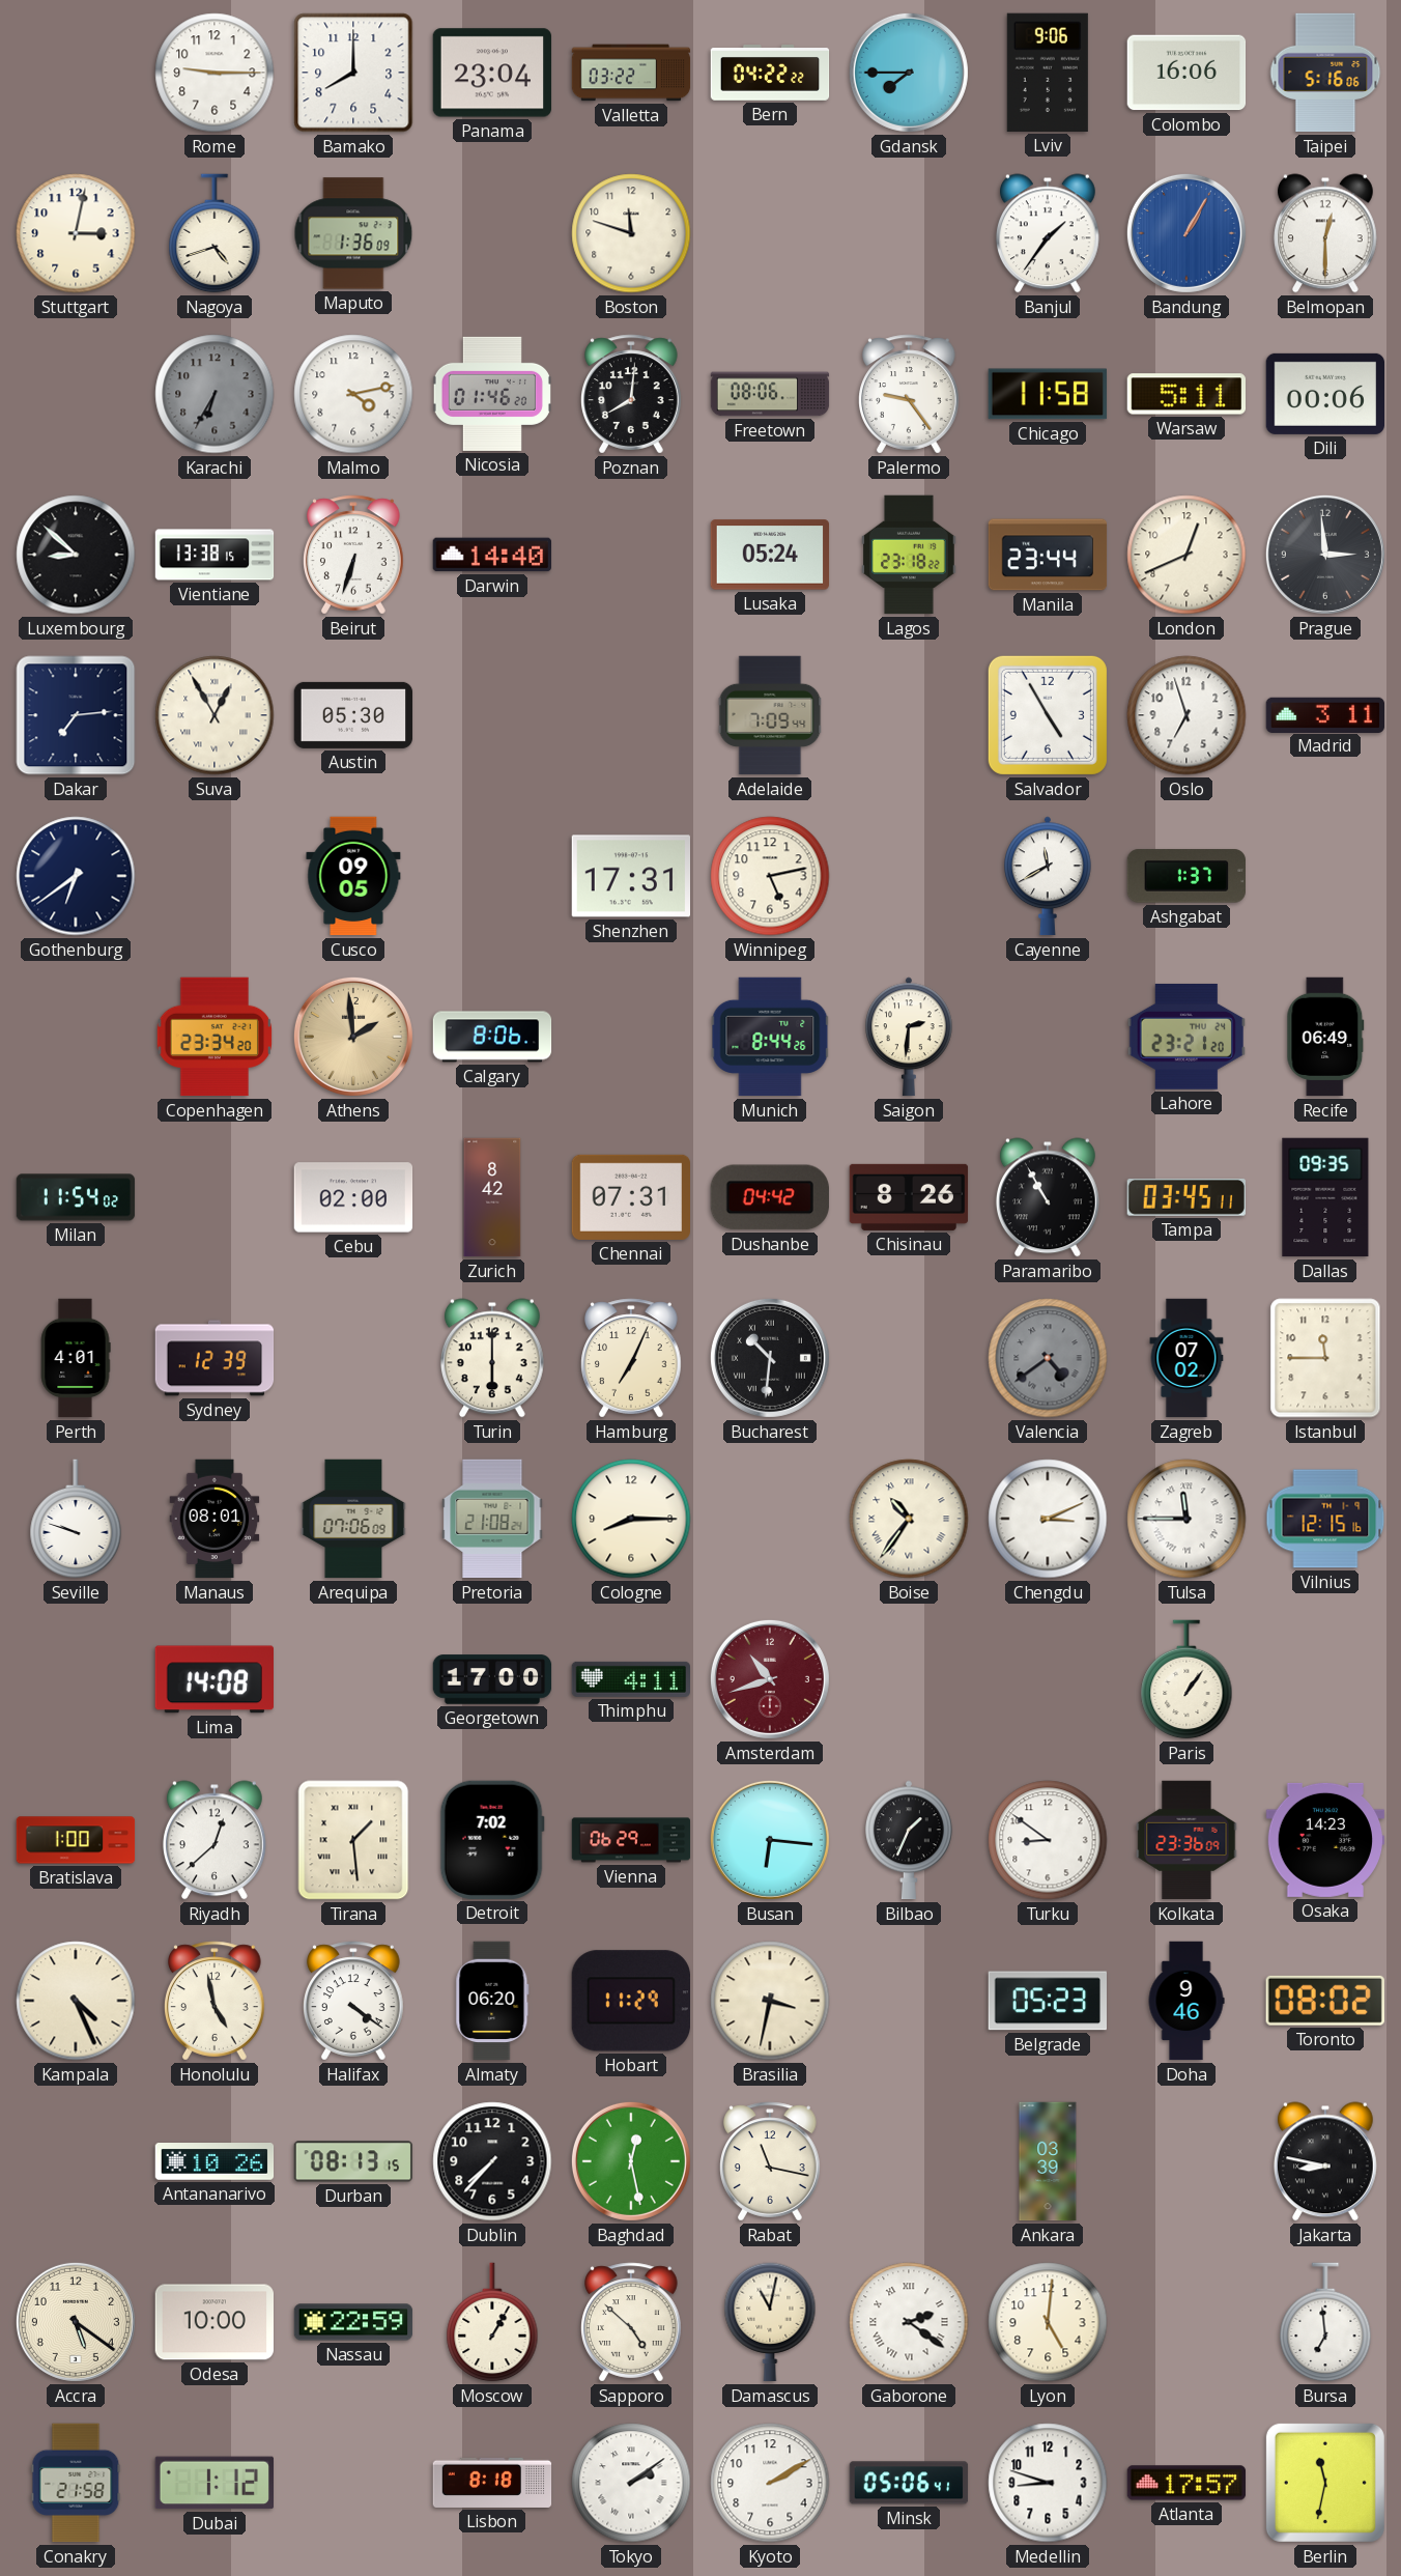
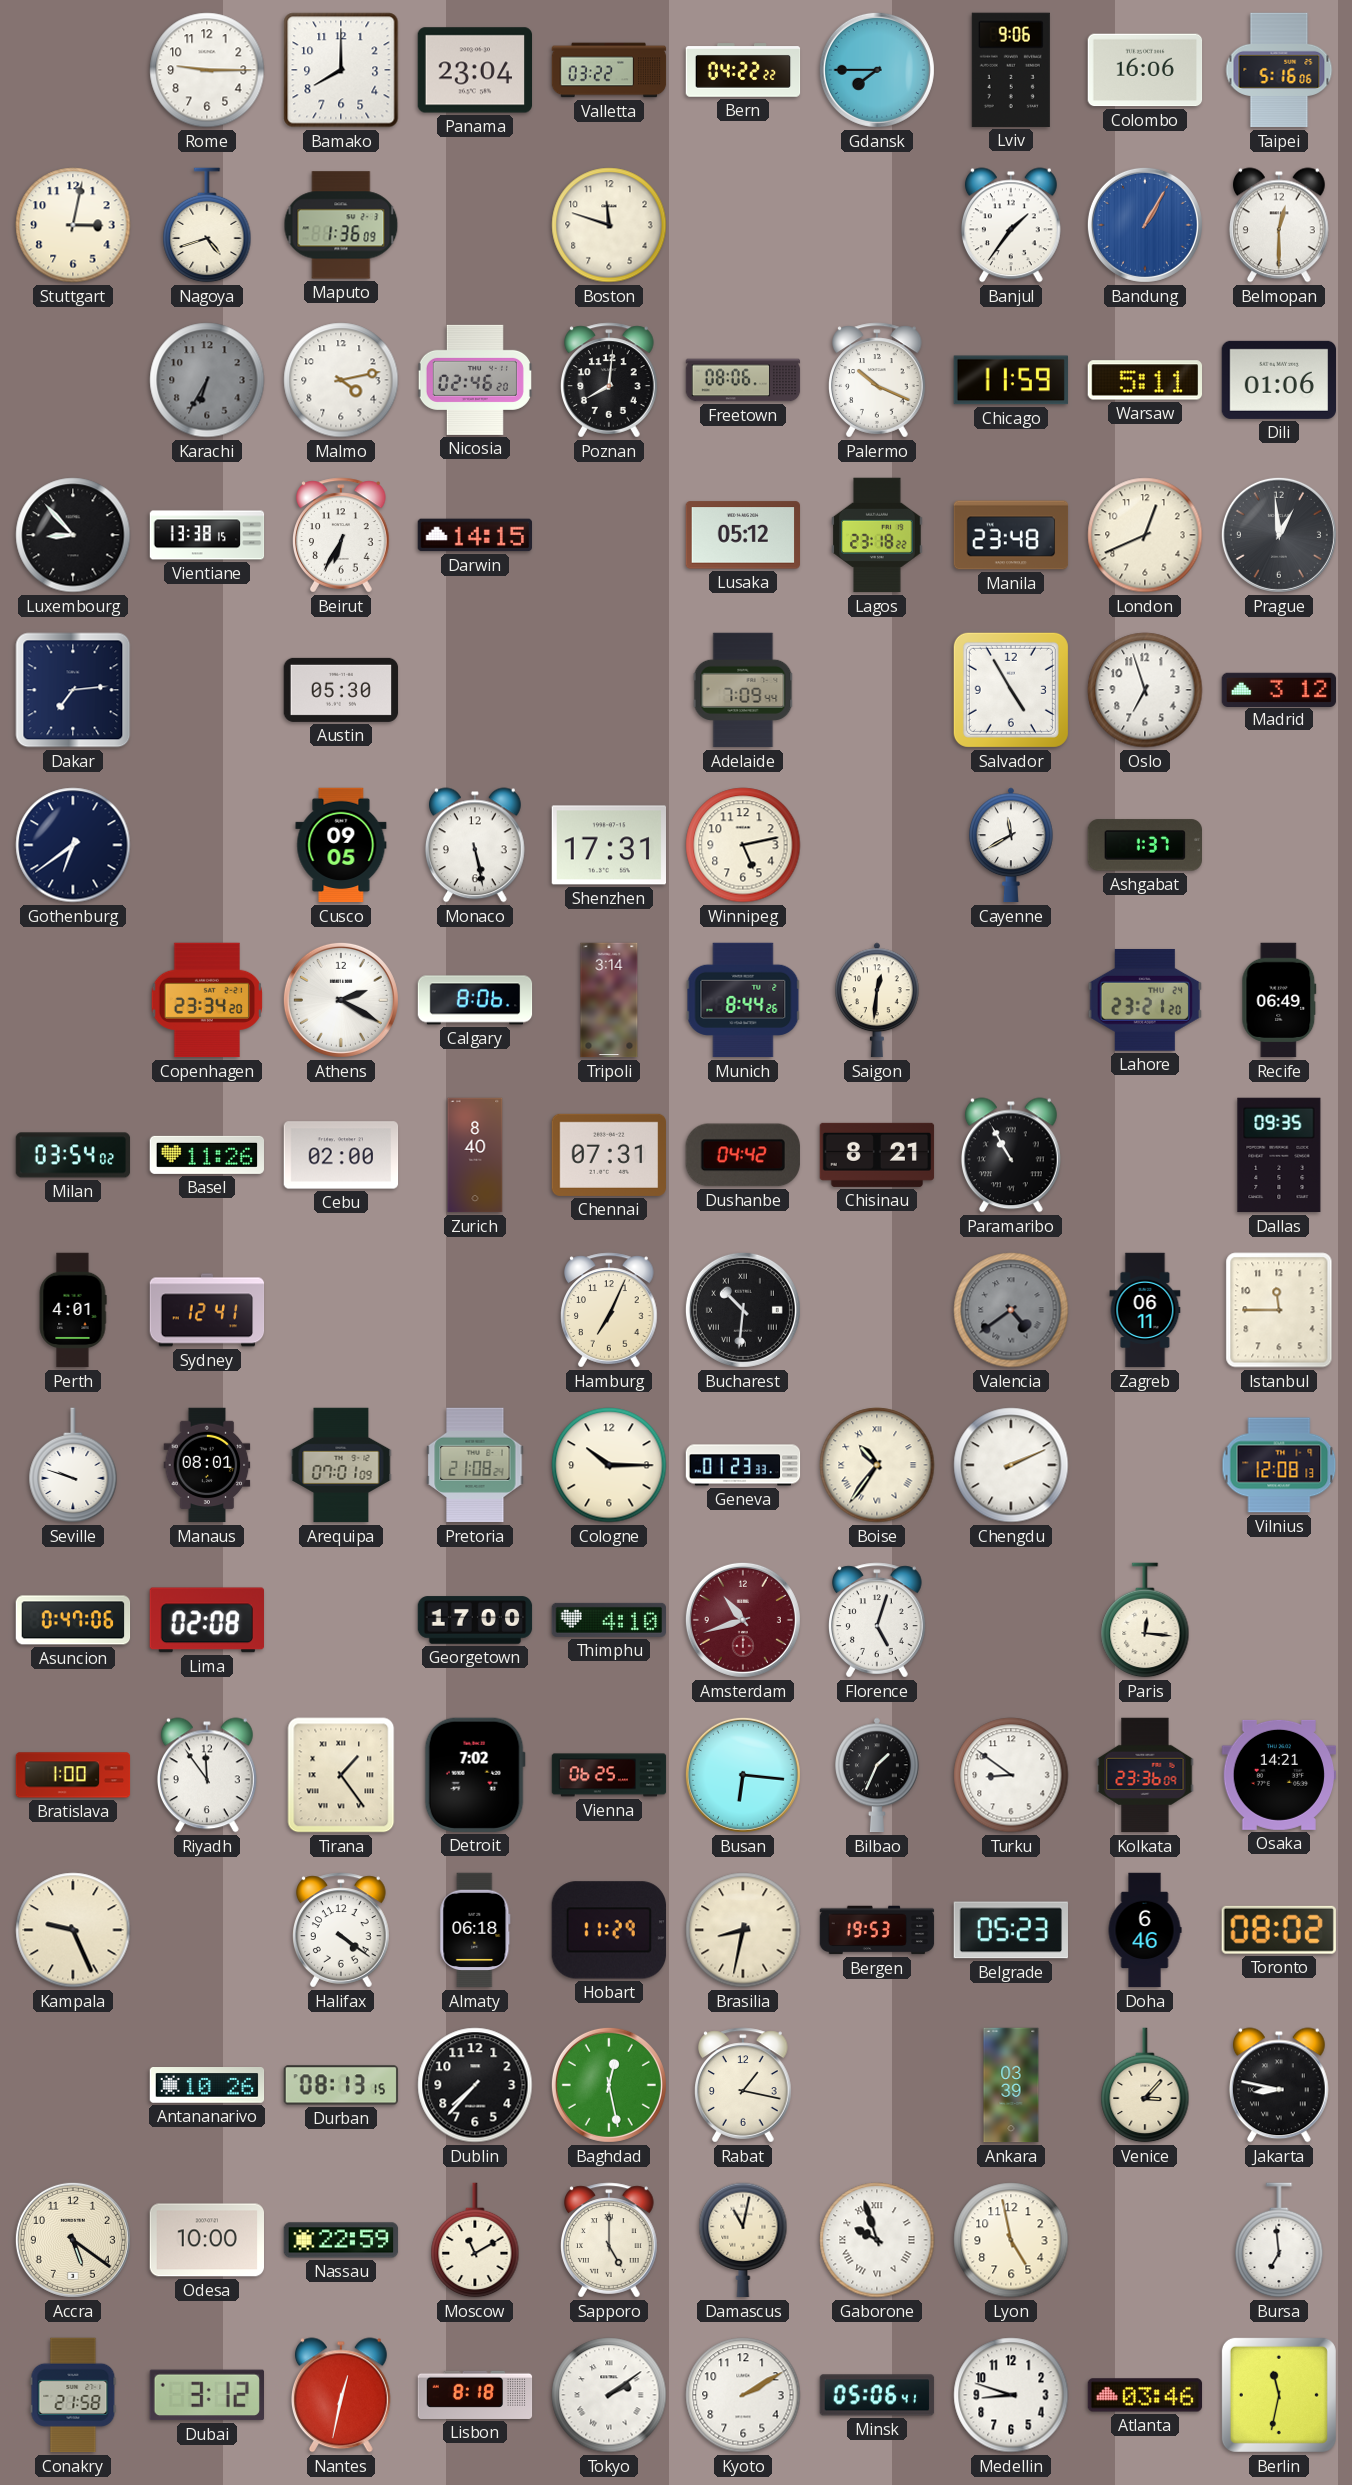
Nicosia: 01:46 -> 02:46 (475, 380)
Palermo: 9:24 -> 10:19 (878, 380)
Chicago: 11:58 -> 11:59 (1011, 380)
Dili: 00:06 -> 01:06 (1278, 380)
Luxembourg: 8:52 -> 8:53 (73, 535)
Beirut: 6:33 -> 6:35 (342, 535)
Darwin: 14:40 -> 14:15 (475, 535)
Lusaka: 05:24 -> 05:12 (743, 535)
Manila: 23:44 -> 23:48 (1011, 535)
Prague: 2:59 -> 12:59 (1279, 535)
Suva: 12:55 -> none (215, 715)
Madrid: 3:11 -> 3:12 (1279, 689)
Monaco: none -> 5:28 (475, 845)
Athens: 1:59 -> 2:20 (341, 1000)
Athens dial: champagne -> white (341, 1000)
Tripoli: none -> 3:14 (609, 1000)
Saigon: 2:31 -> 12:31 (878, 1000)
Milan: 11:54 -> 03:54 (73, 1155)
Basel: none -> 11:26 (207, 1155)
Zurich: 8:42 -> 8:40 (475, 1155)
Chisinau: 8:26 -> 8:21 (877, 1155)
Tampa: 03:45 -> none (1186, 1197)
Sydney: 12:39 -> 12:41 (207, 1310)
Turin: 6:00 -> none (492, 1358)
Zagreb: 07:02 -> 06:11 (1145, 1310)
Arequipa: 07:06 -> 07:01 (341, 1465)
Cologne: 8:15 -> 10:15 (609, 1465)
Geneva: none -> 01:23 (743, 1465)
Chengdu: 3:11 -> 2:11 (1011, 1465)
Tulsa: 11:45 -> none (1186, 1519)
Vilnius: 12:15 -> 12:08 (1279, 1465)
Asuncion: none -> 0:47 (73, 1620)
Lima: 14:08 -> 02:08 (206, 1620)
Thimphu: 4:11 -> 4:10 (608, 1620)
Florence: none -> 5:03 (878, 1620)
Paris: 1:06 -> 12:16 (1145, 1620)
Riyadh: 12:38 -> 11:54 (207, 1775)
Tirana: 1:29 -> 1:24 (341, 1775)
Vienna: 06:29 -> 06:25 (609, 1775)
Osaka: 14:23 -> 14:21 (1278, 1775)
Kampala: 4:26 -> 9:26 (73, 1930)
Honolulu: 4:58 -> none (216, 2001)
Almaty: 06:20 -> 06:18 (475, 1930)
Brasilia: 3:32 -> 8:32 (743, 1930)
Bergen: none -> 19:53 (877, 1930)
Doha: 9:46 -> 6:46 (1145, 1930)
Rabat: 11:17 -> 1:17 (744, 2085)
Venice: none -> 3:07 (1145, 2085)
Moscow: 1:05 -> 11:10 (475, 2240)
Sapporo: 4:52 -> 5:00 (610, 2240)
Gaborone: 2:21 -> 9:57 (877, 2240)
Lyon: 5:01 -> 4:58 (1011, 2240)
Dubai: 1:12 -> 3:12 (206, 2395)
Nantes: none -> 12:32 (341, 2395)
Atlanta: 17:57 -> 03:46 (1145, 2395)
